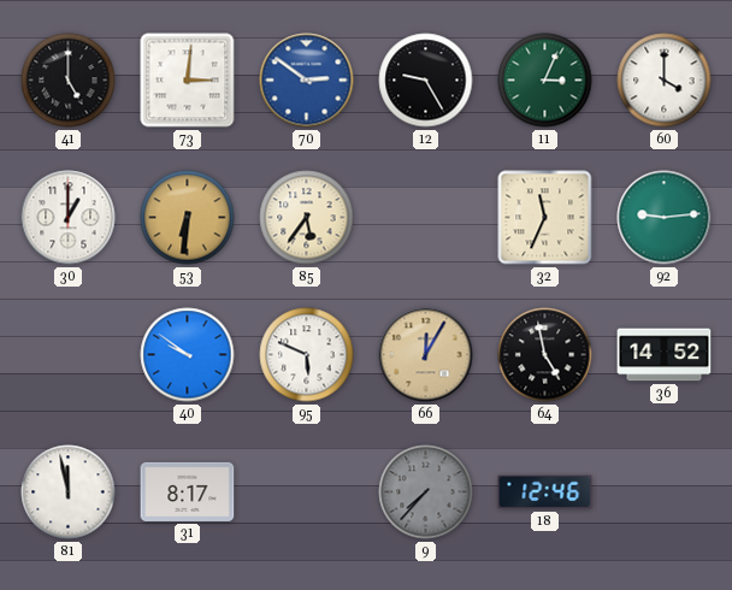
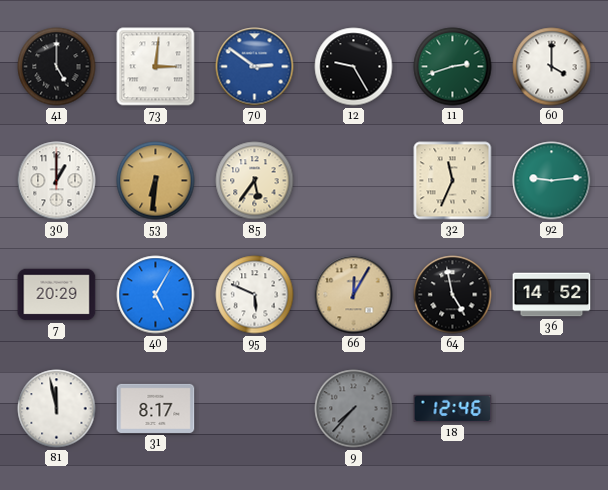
11: 3:04 -> 2:42 (453, 67)
7: none -> 20:29 (57, 295)
40: 9:51 -> 5:05 (156, 295)
